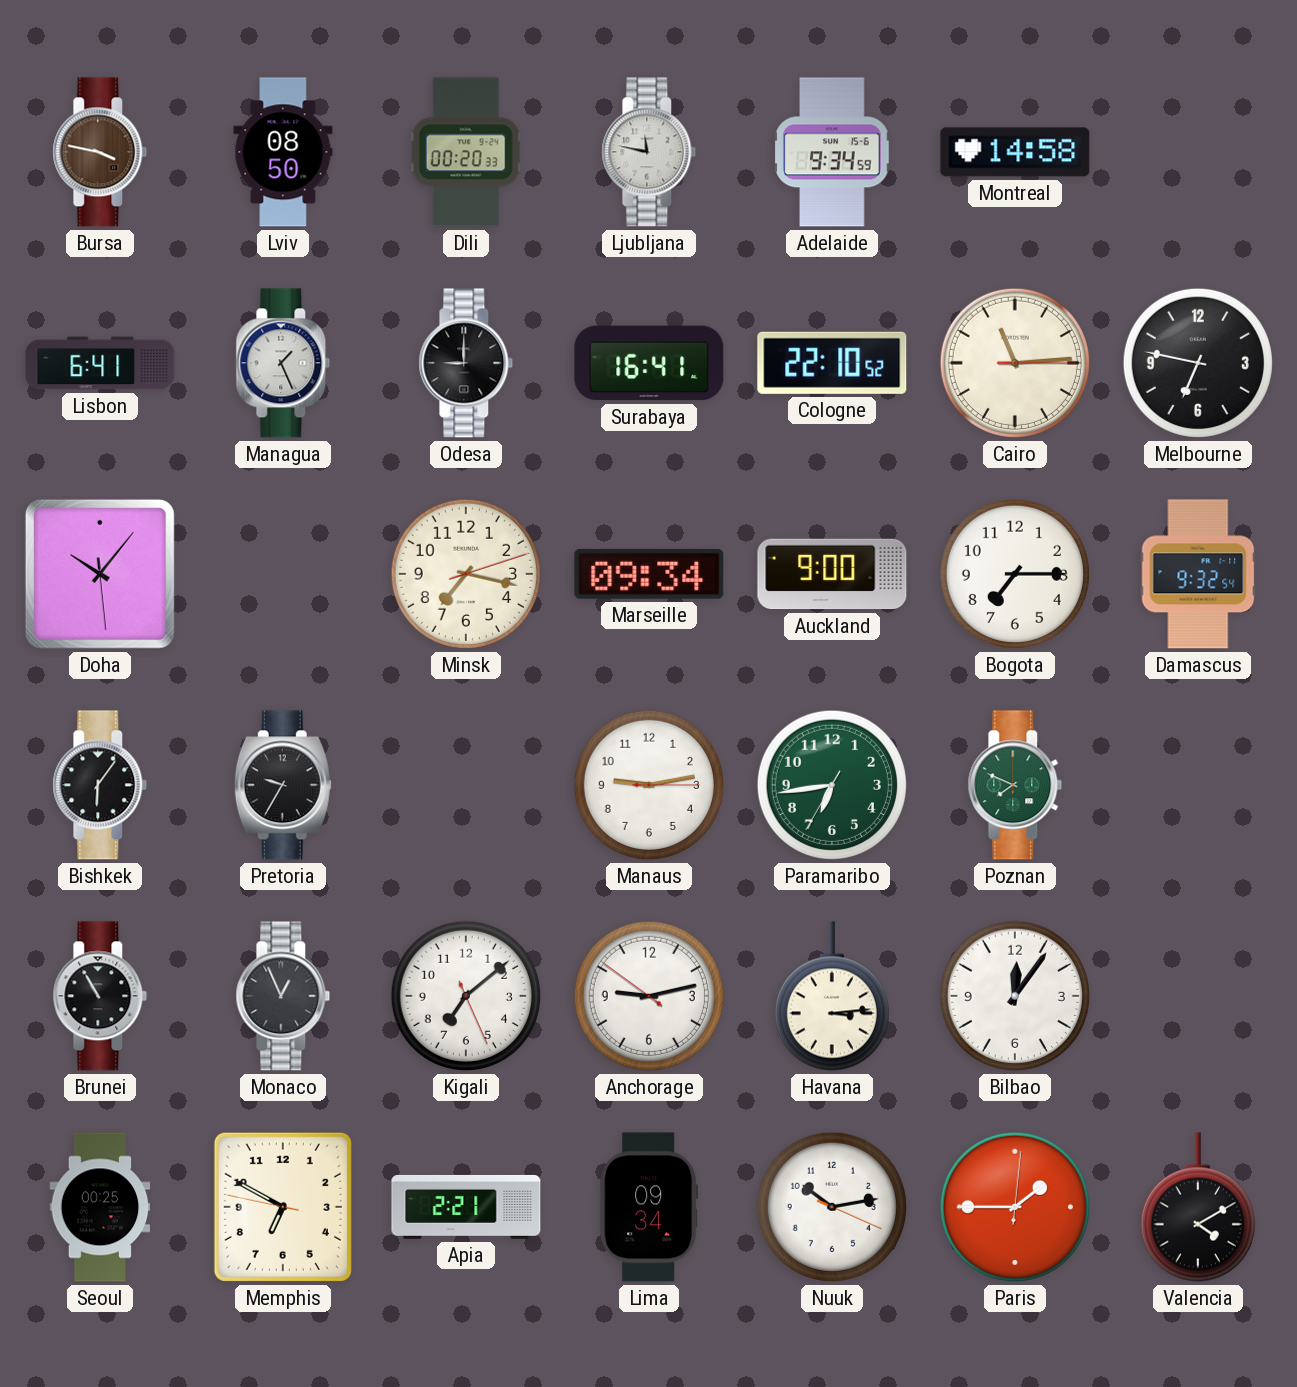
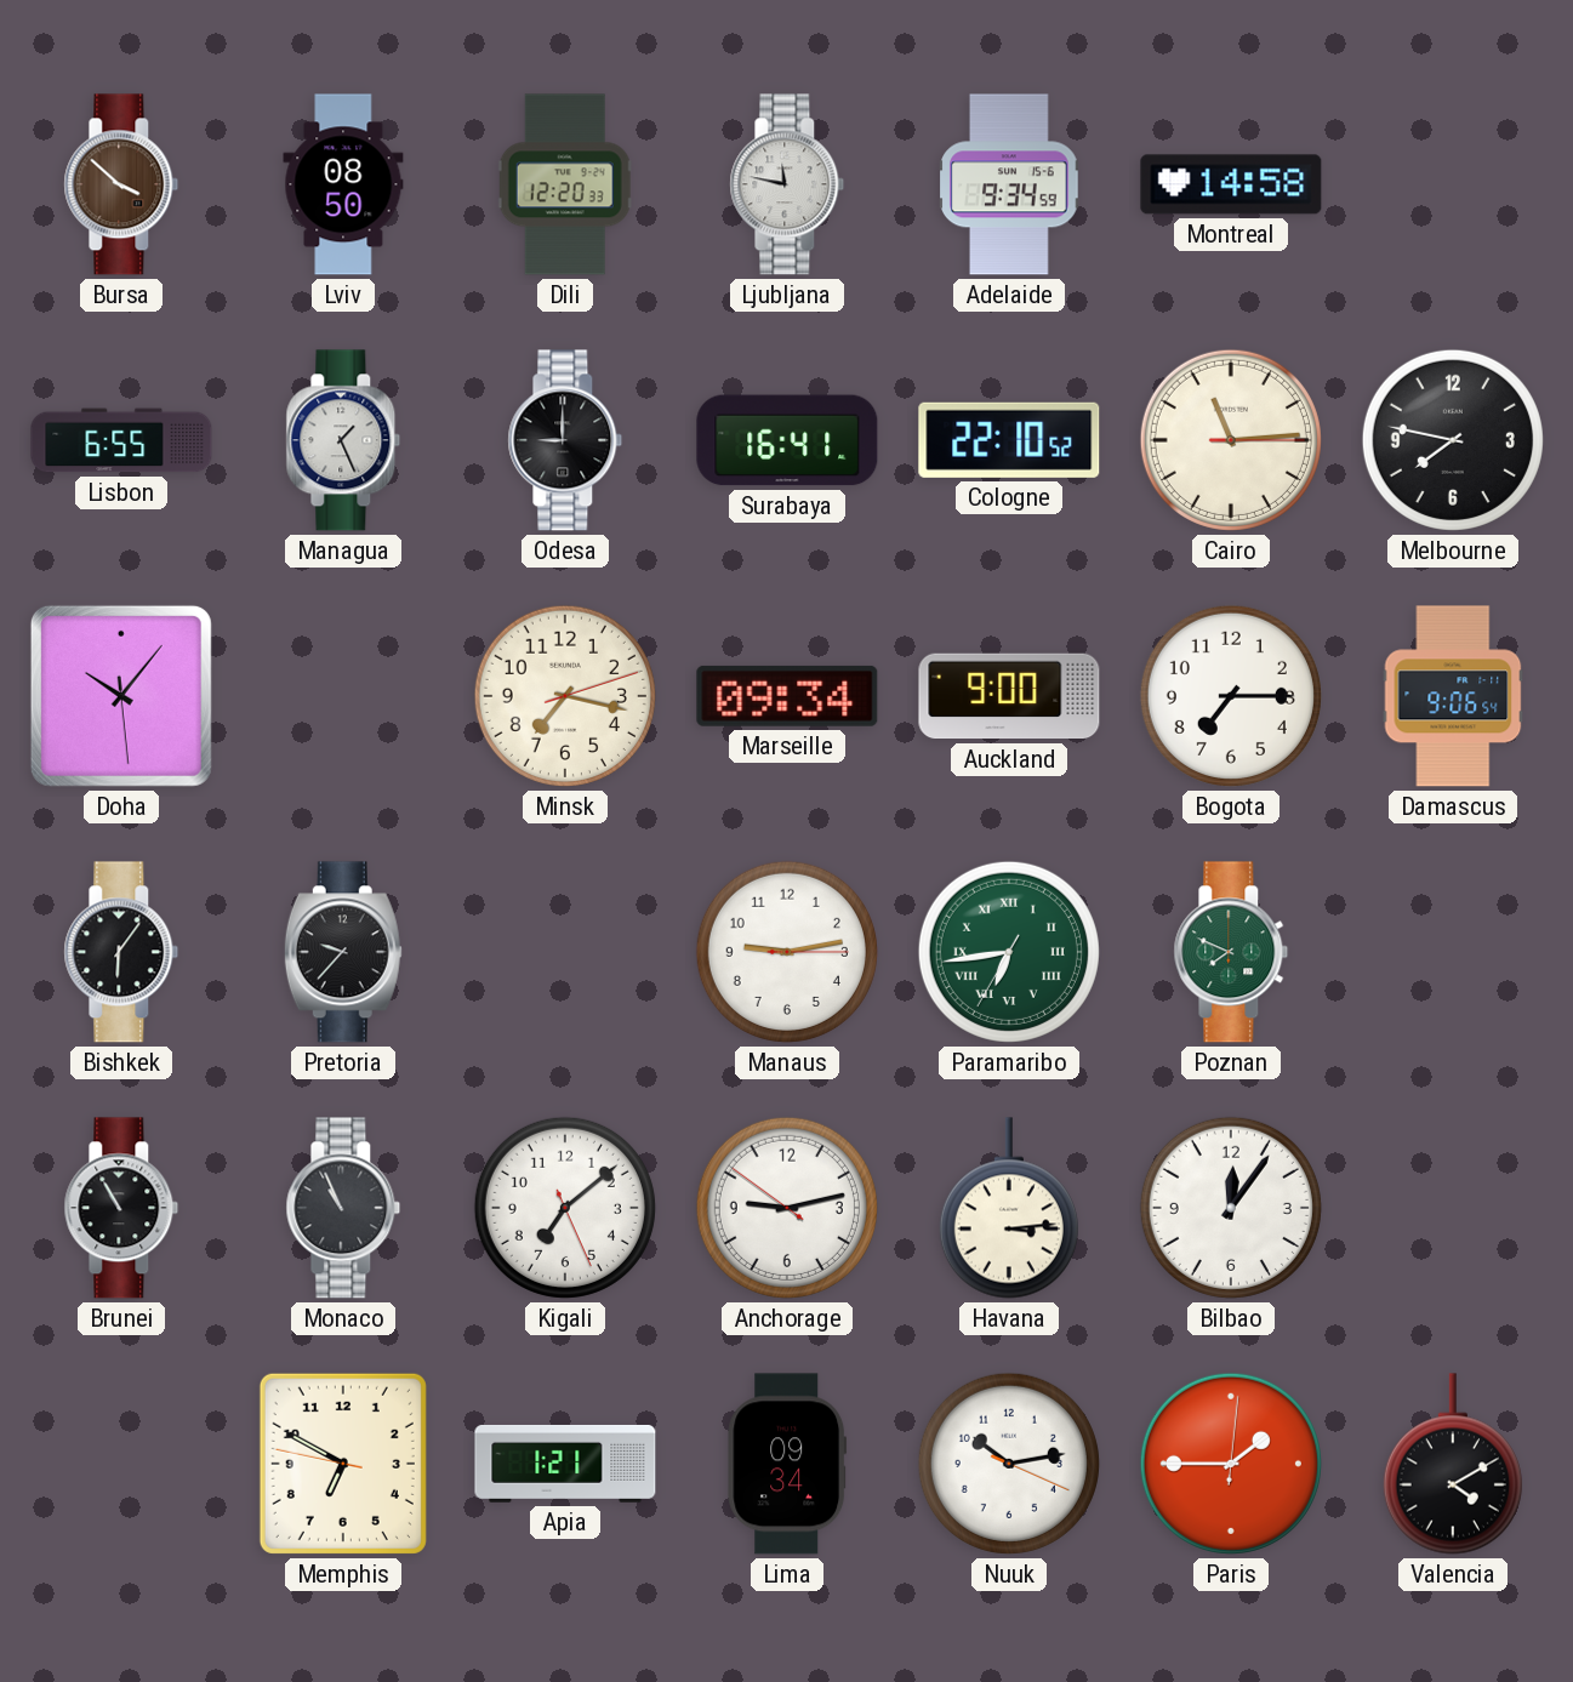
Bursa: 3:47 -> 3:52 (121, 184)
Dili: 00:20 -> 12:20 (565, 184)
Lisbon: 6:41 -> 6:55 (121, 440)
Melbourne: 6:47 -> 7:47 (1453, 440)
Damascus: 9:32 -> 9:06 (1453, 696)
Pretoria: 9:35 -> 9:37 (343, 952)
Paramaribo numerals: Arabic -> Roman (1009, 952)
Monaco: 12:56 -> 10:56 (343, 1208)
Seoul: 00:25 -> none (100, 1207)
Apia: 2:21 -> 1:21 (565, 1464)
